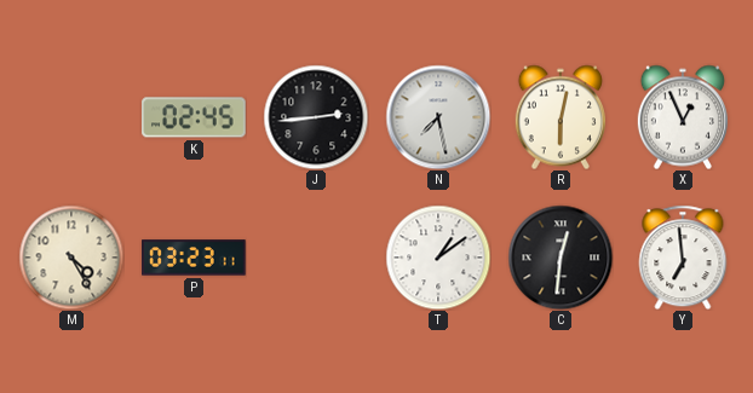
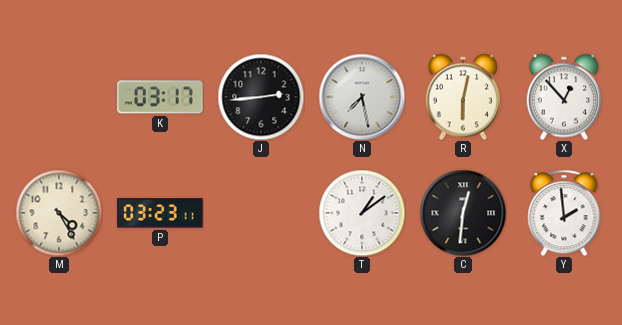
K: 02:45 -> 03:17 (160, 97)
X: 12:56 -> 12:53 (564, 97)
Y: 6:59 -> 1:59 (564, 213)
